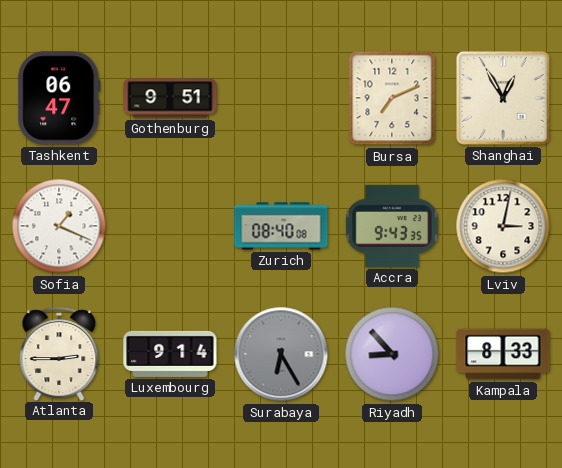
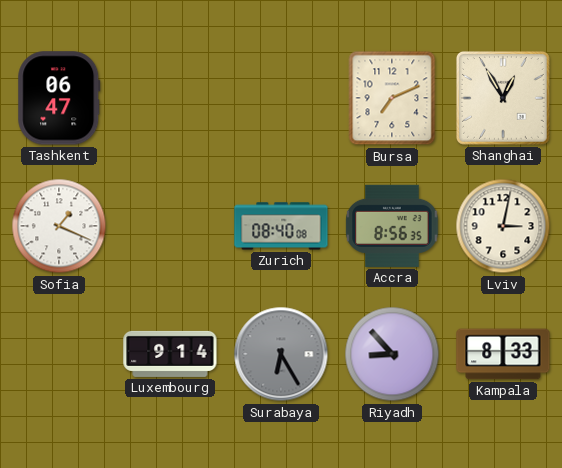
Gothenburg: 9:51 -> none (170, 98)
Accra: 9:43 -> 8:56 (392, 226)
Atlanta: 2:45 -> none (59, 354)
